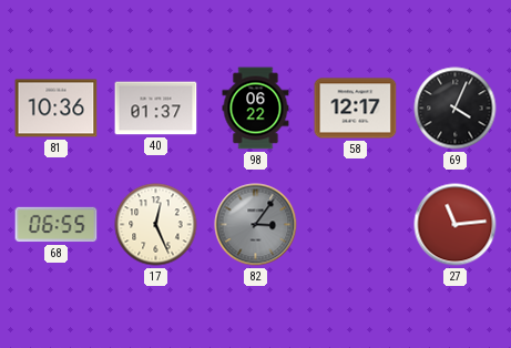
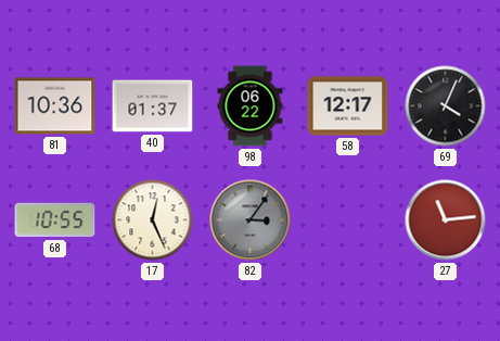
68: 06:55 -> 10:55 (55, 220)
